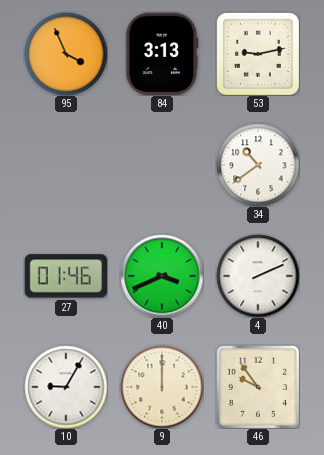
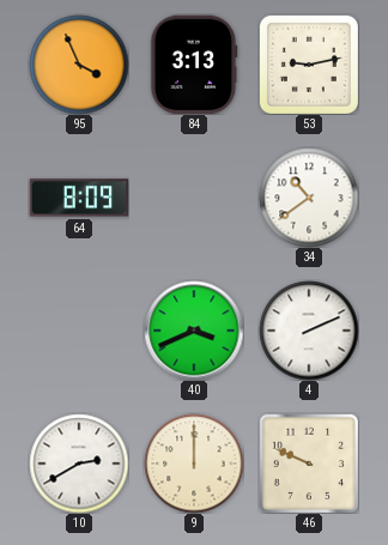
64: none -> 8:09 (79, 198)
27: 01:46 -> none (66, 276)
10: 9:05 -> 2:40 (79, 464)
46: 9:54 -> 9:49 (309, 464)
